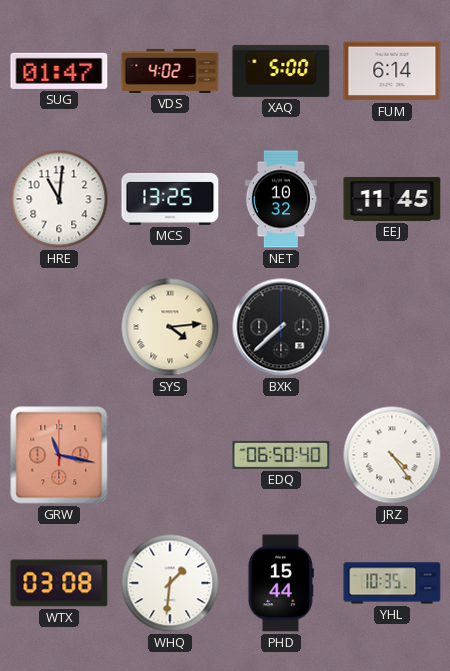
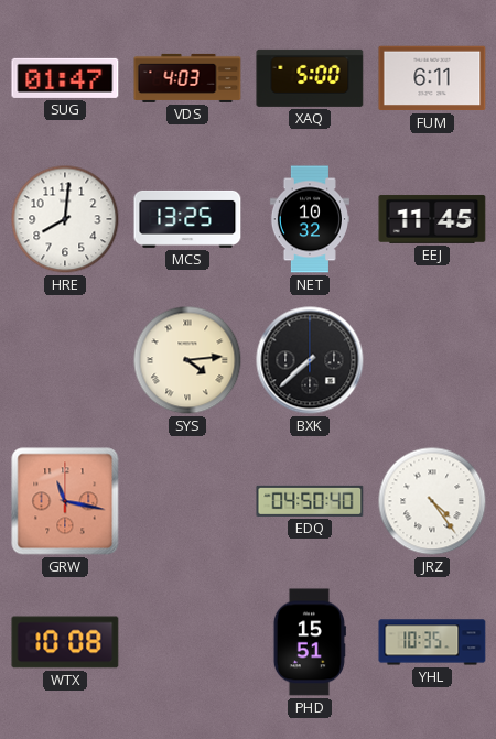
VDS: 4:02 -> 4:03 (187, 78)
FUM: 6:14 -> 6:11 (432, 78)
HRE: 11:01 -> 8:01 (65, 219)
EDQ: 06:50 -> 04:50 (310, 501)
WTX: 03:08 -> 10:08 (65, 642)
WHQ: 1:31 -> none (170, 583)
PHD: 15:44 -> 15:51 (310, 642)
